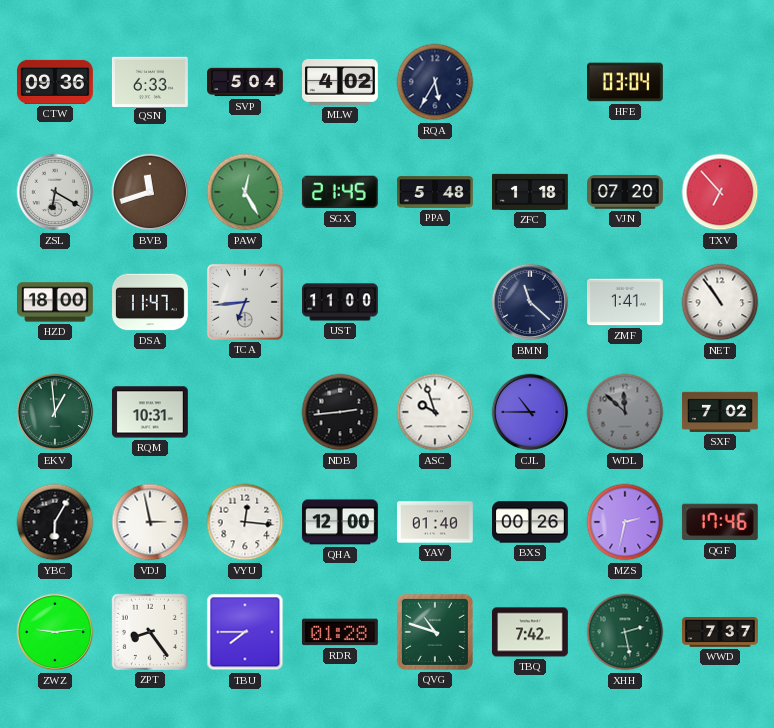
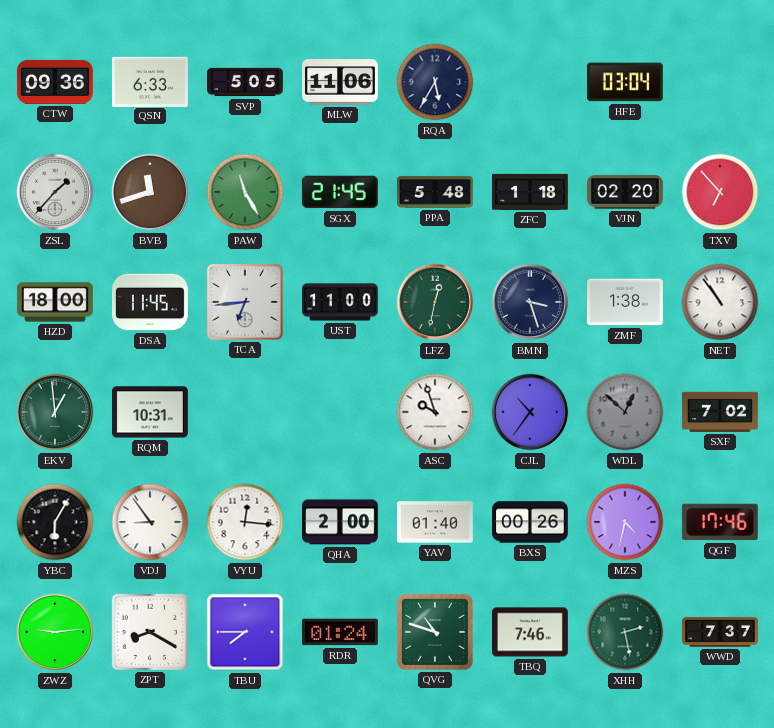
SVP: 5:04 -> 5:05 (246, 82)
MLW: 4:02 -> 11:06 (341, 82)
ZSL: 6:20 -> 1:37 (55, 192)
PAW: 12:25 -> 11:25 (245, 192)
VJN: 07:20 -> 02:20 (626, 192)
DSA: 11:47 -> 11:45 (151, 302)
LFZ: none -> 12:32 (435, 302)
BMN: 11:22 -> 3:27 (530, 302)
ZMF: 1:41 -> 1:38 (626, 302)
NDB: 2:44 -> none (340, 412)
CJL: 10:45 -> 10:36 (530, 412)
WDL: 11:52 -> 12:52 (625, 412)
VDJ: 2:58 -> 8:54 (150, 522)
QHA: 12:00 -> 2:00 (340, 522)
MZS: 2:32 -> 4:32 (625, 522)
ZPT: 8:24 -> 8:20 (150, 632)
RDR: 01:28 -> 01:24 (340, 632)
TBQ: 7:42 -> 7:46 (530, 632)
